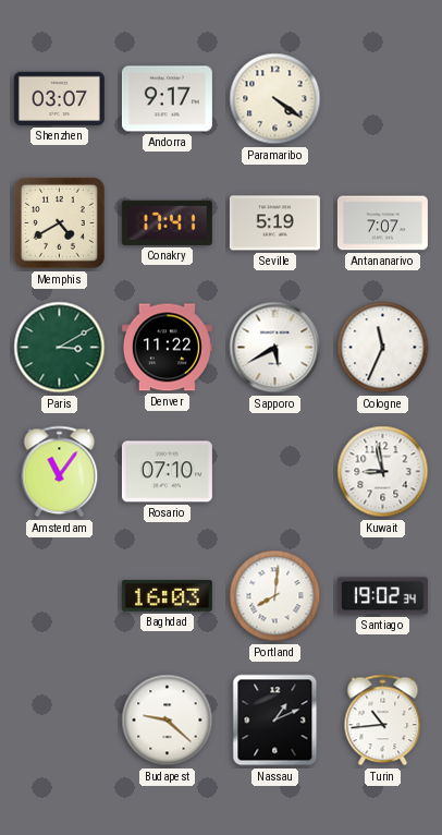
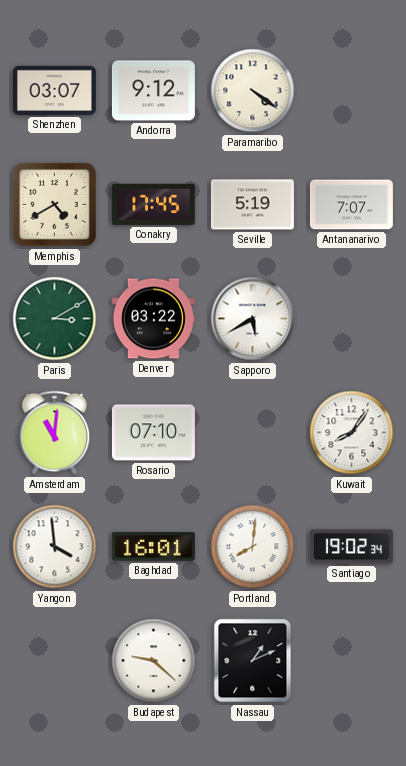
Andorra: 9:17 -> 9:12 (153, 91)
Conakry: 17:41 -> 17:45 (153, 204)
Denver: 11:22 -> 03:22 (153, 319)
Cologne: 11:34 -> none (383, 348)
Amsterdam: 11:06 -> 11:01 (55, 433)
Kuwait: 8:58 -> 8:06 (352, 433)
Yangon: none -> 3:59 (55, 547)
Baghdad: 16:03 -> 16:01 (153, 547)
Turin: 10:44 -> none (383, 721)
